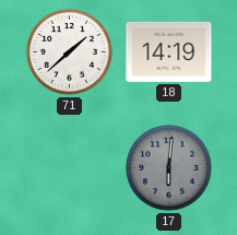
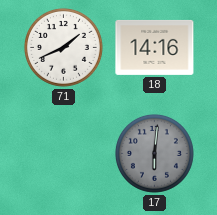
71: 1:38 -> 1:41 (63, 47)
18: 14:19 -> 14:16 (155, 47)
